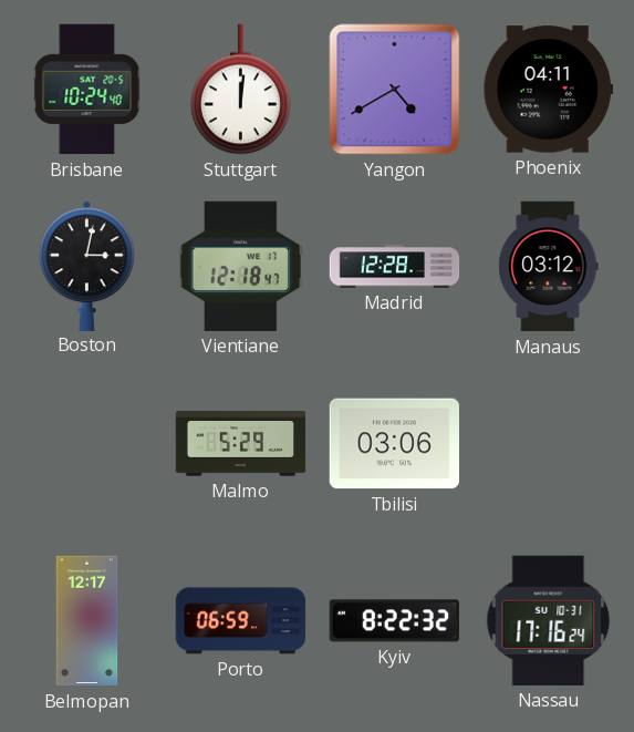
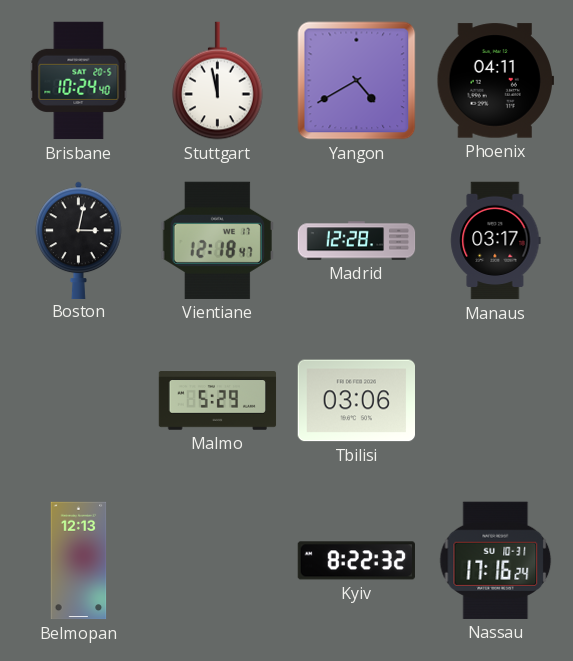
Stuttgart: 12:01 -> 11:58 (218, 81)
Manaus: 03:12 -> 03:17 (496, 241)
Belmopan: 12:17 -> 12:13 (79, 561)
Porto: 06:59 -> none (241, 621)
